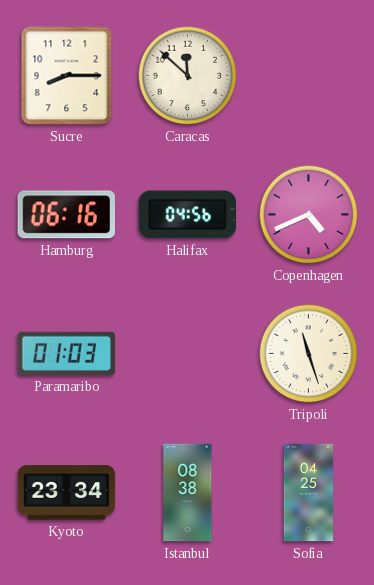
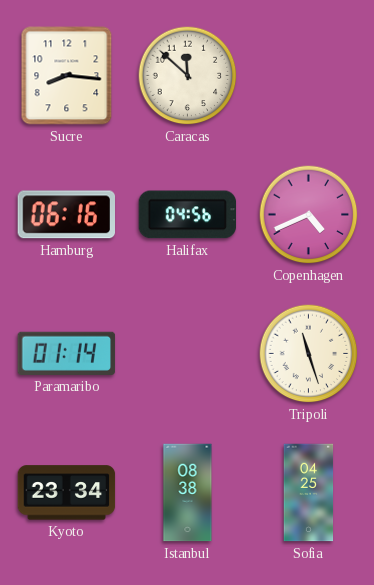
Sucre: 8:15 -> 8:16 (67, 76)
Paramaribo: 01:03 -> 01:14 (67, 353)
